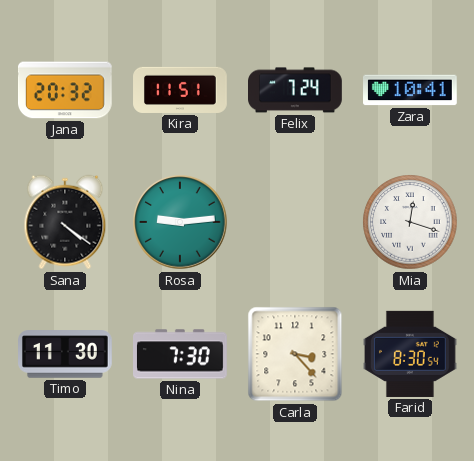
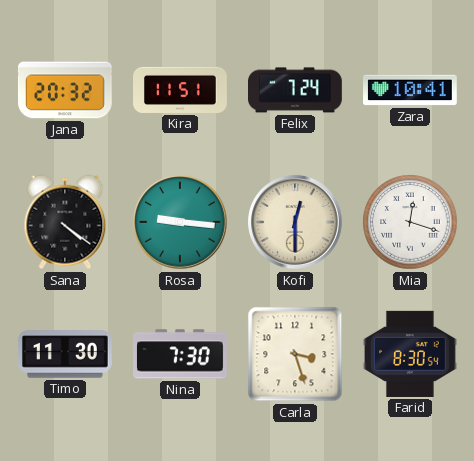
Rosa: 9:14 -> 9:16 (180, 222)
Kofi: none -> 12:30 (295, 222)
Carla: 3:23 -> 3:27 (295, 354)
